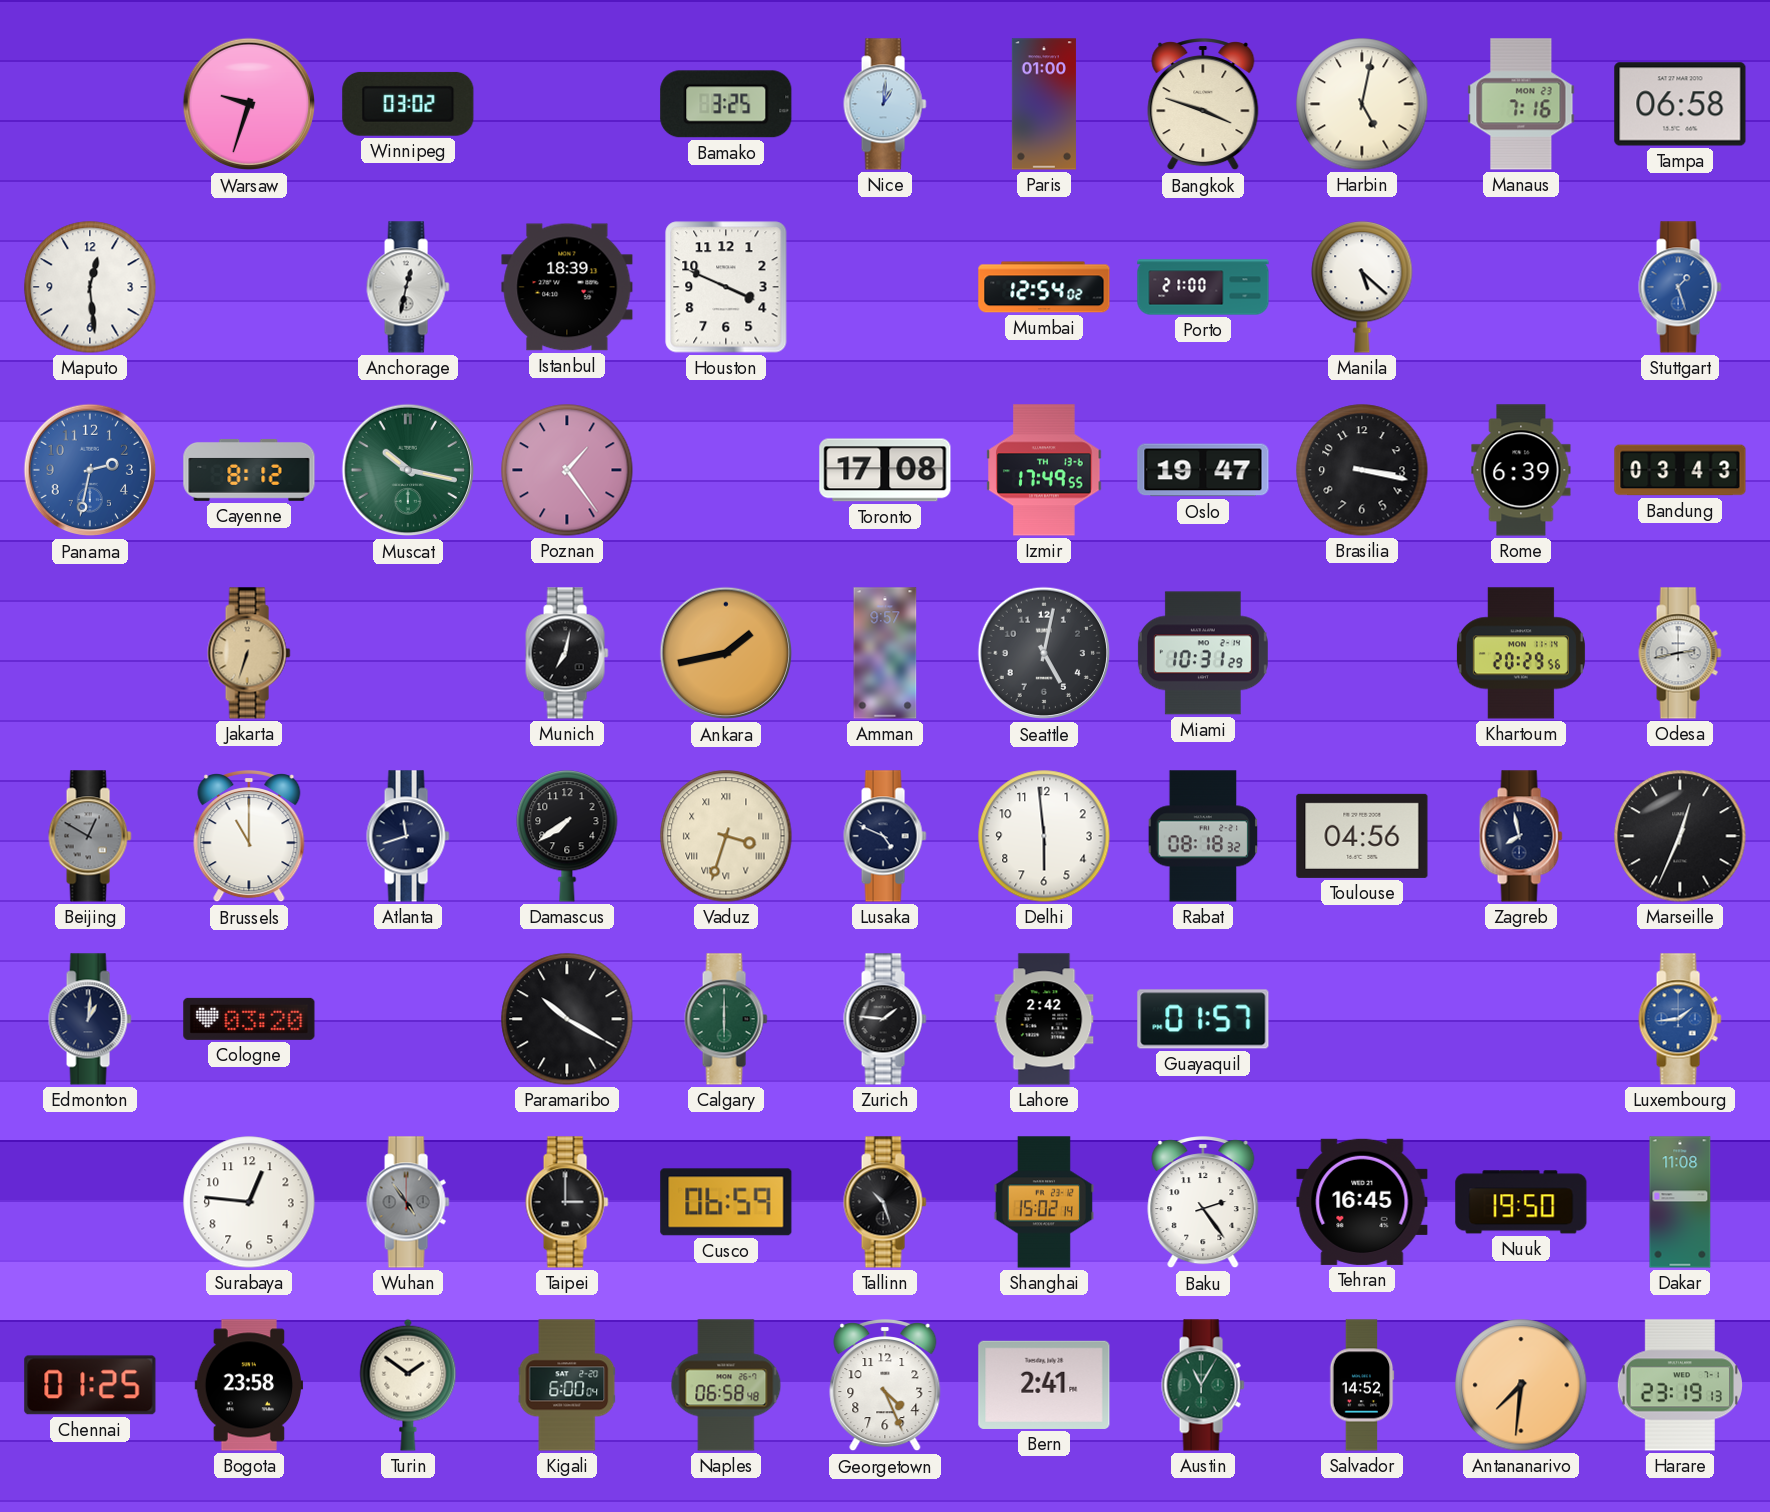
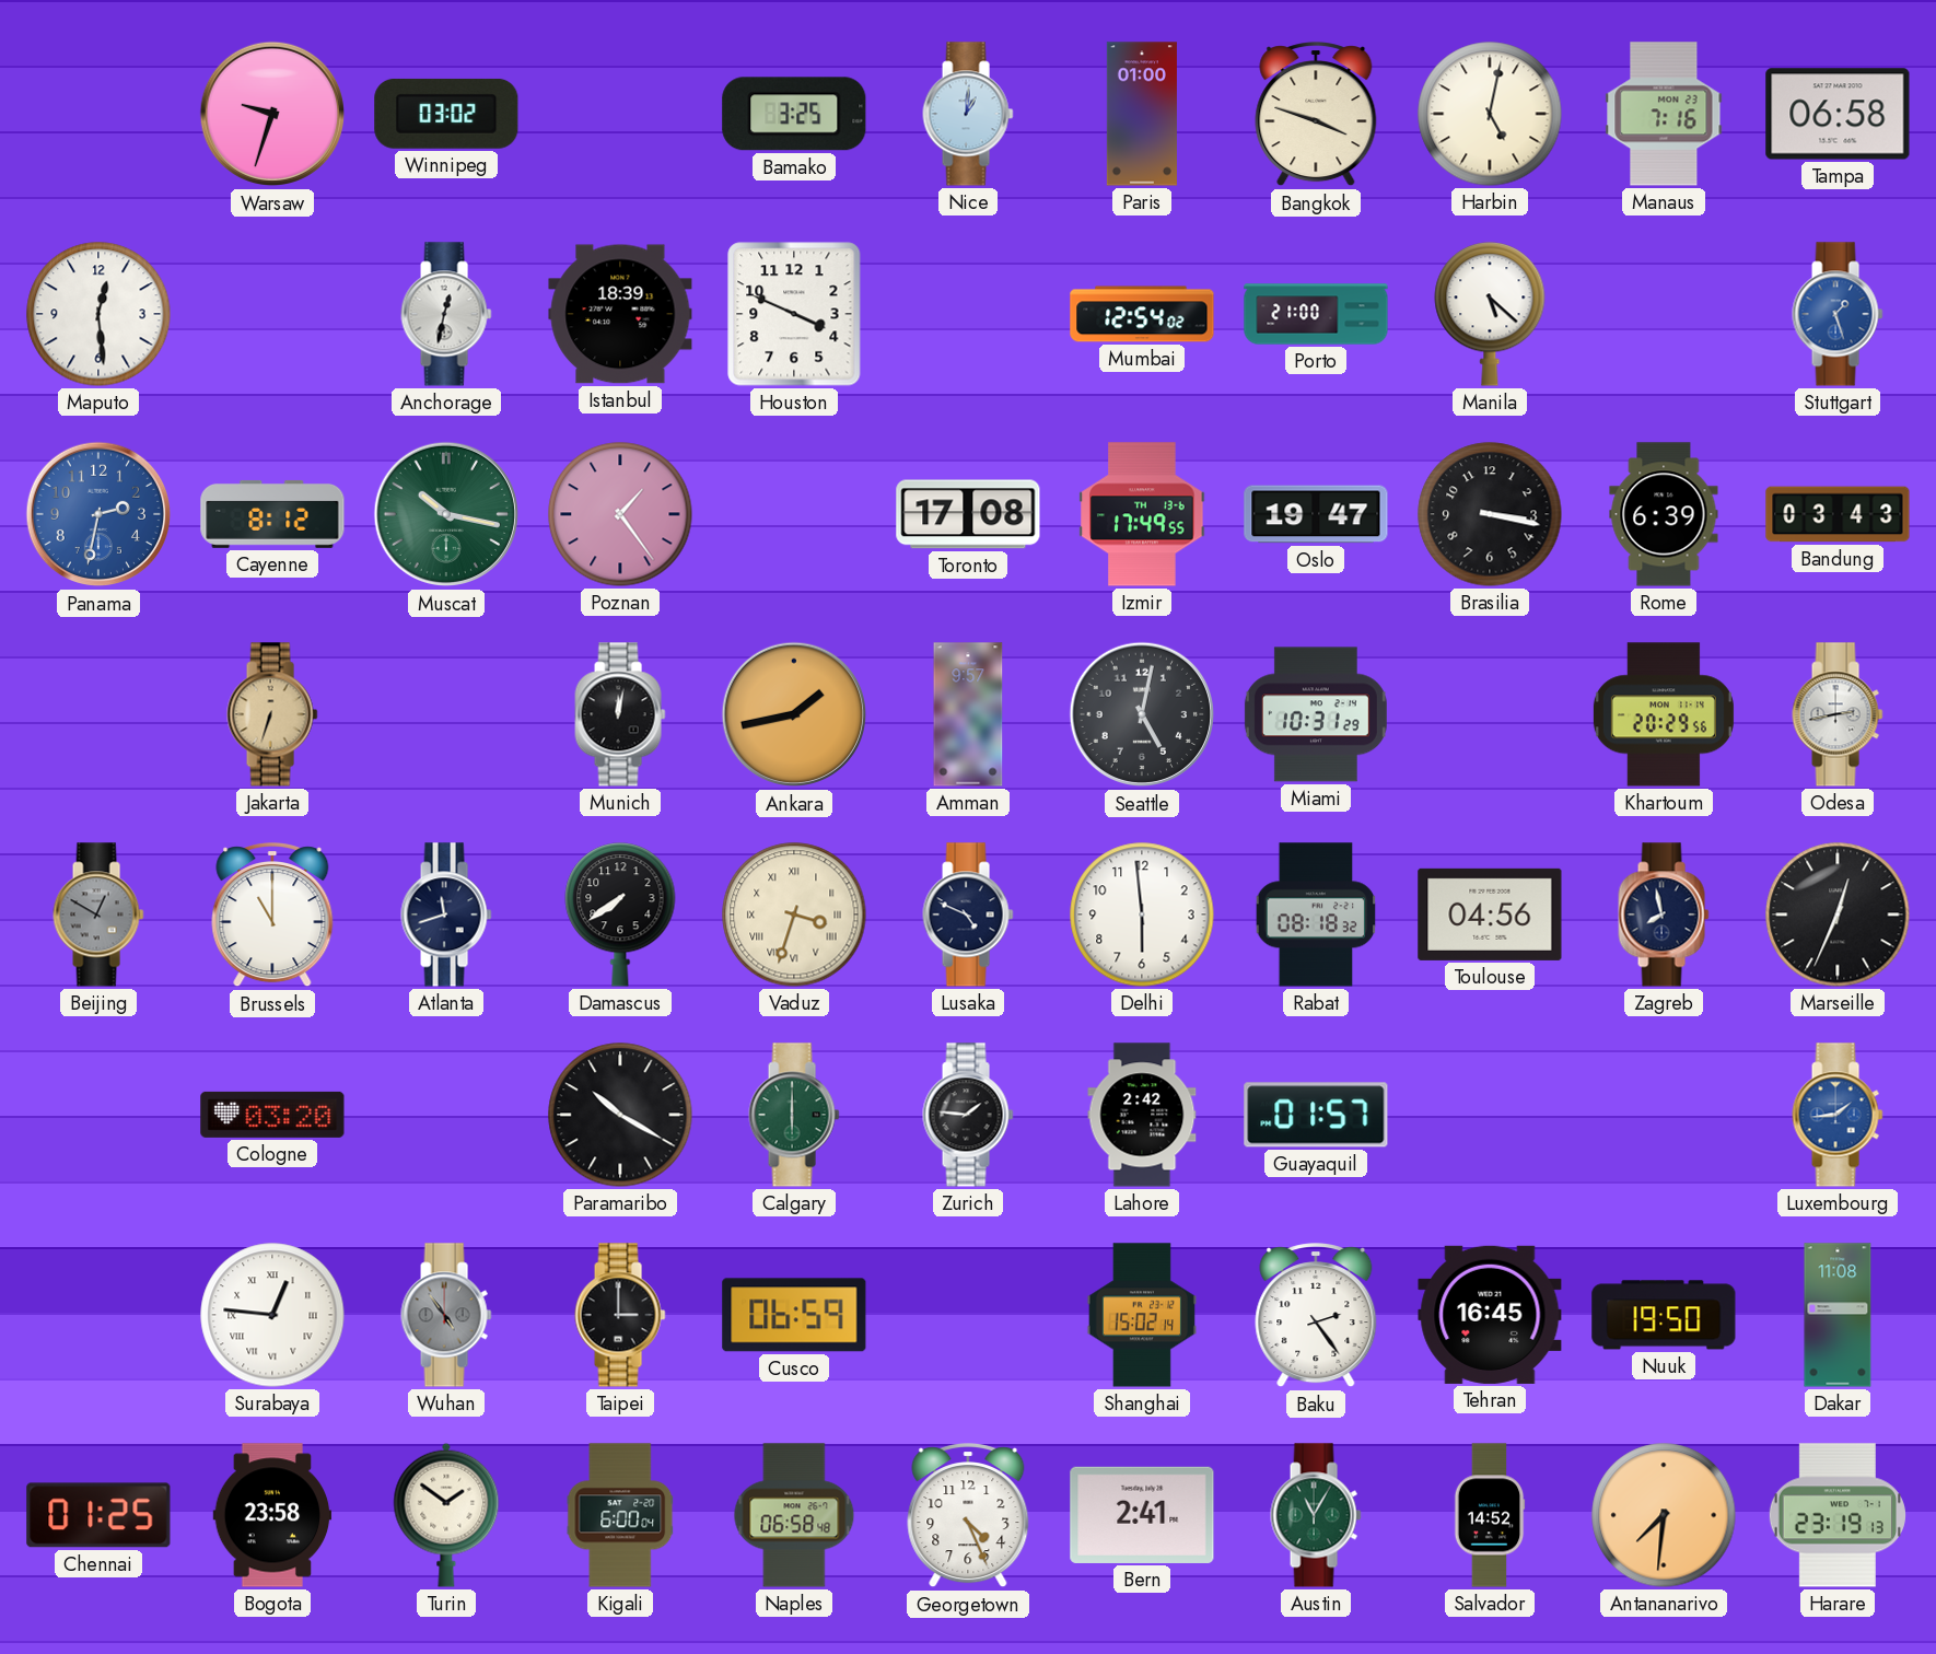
Munich: 7:02 -> 12:02 (620, 714)
Edmonton: 1:01 -> none (90, 1019)
Surabaya numerals: Arabic -> Roman (272, 1315)
Tallinn: 10:27 -> none (885, 1202)
